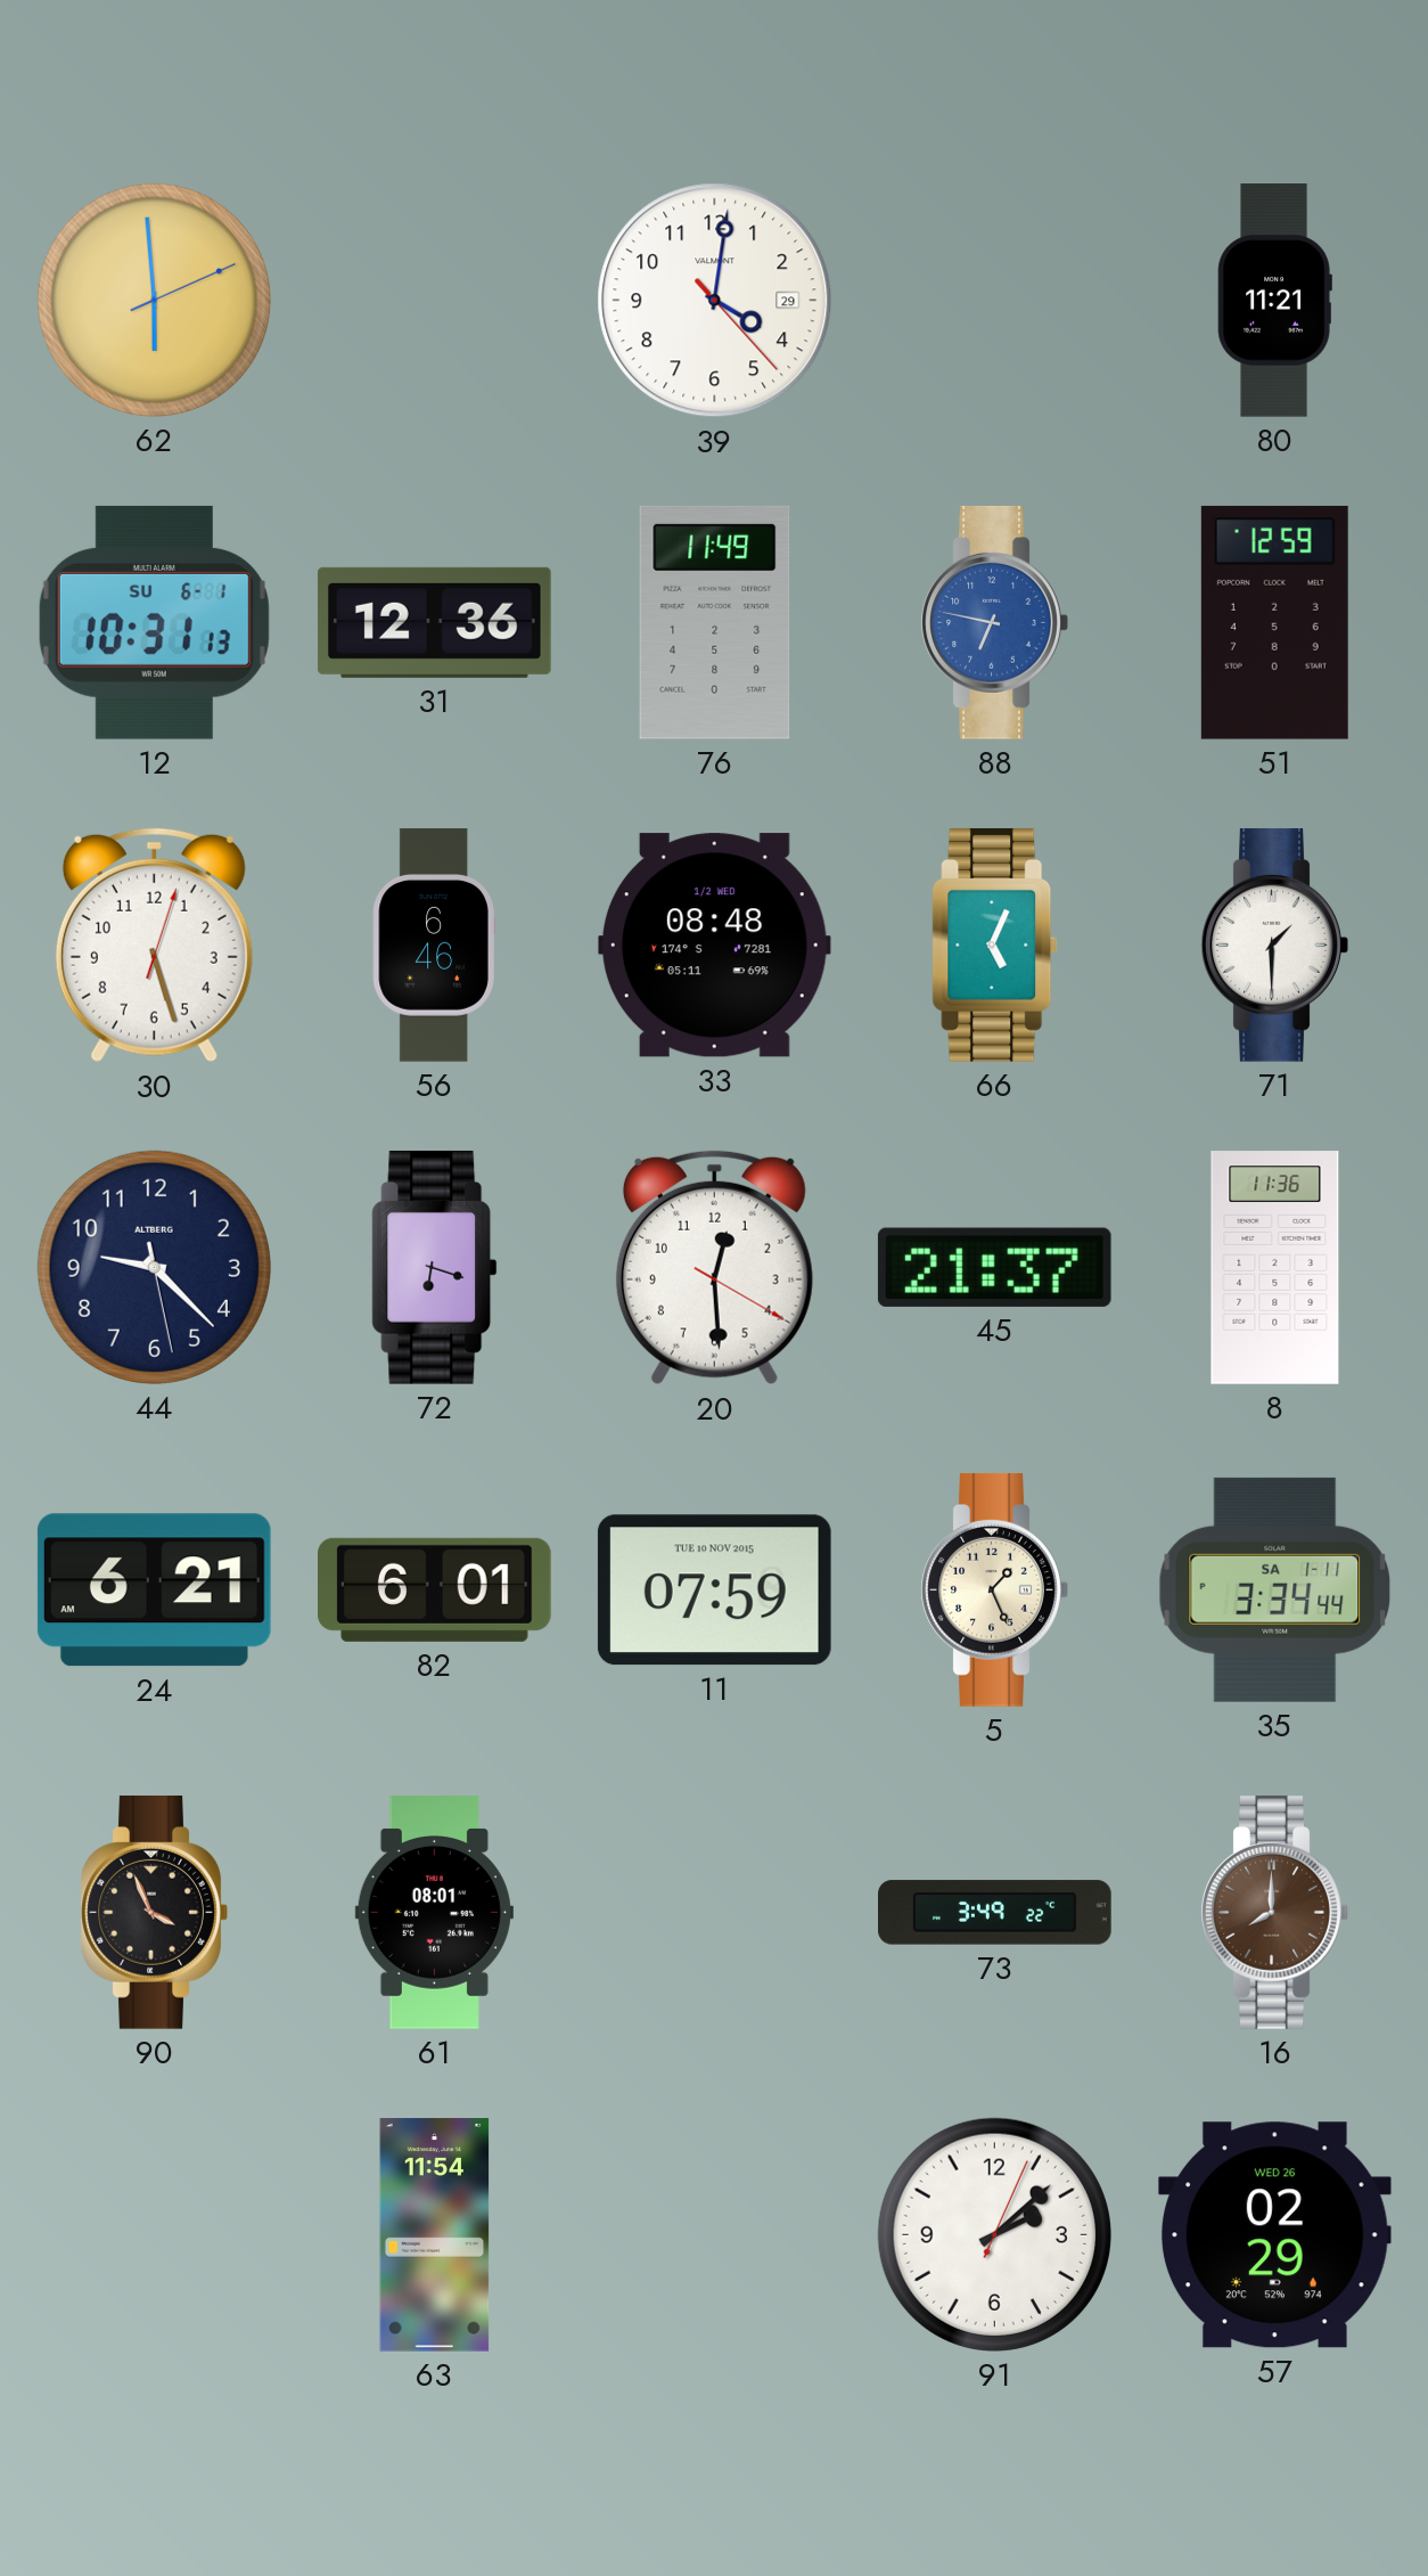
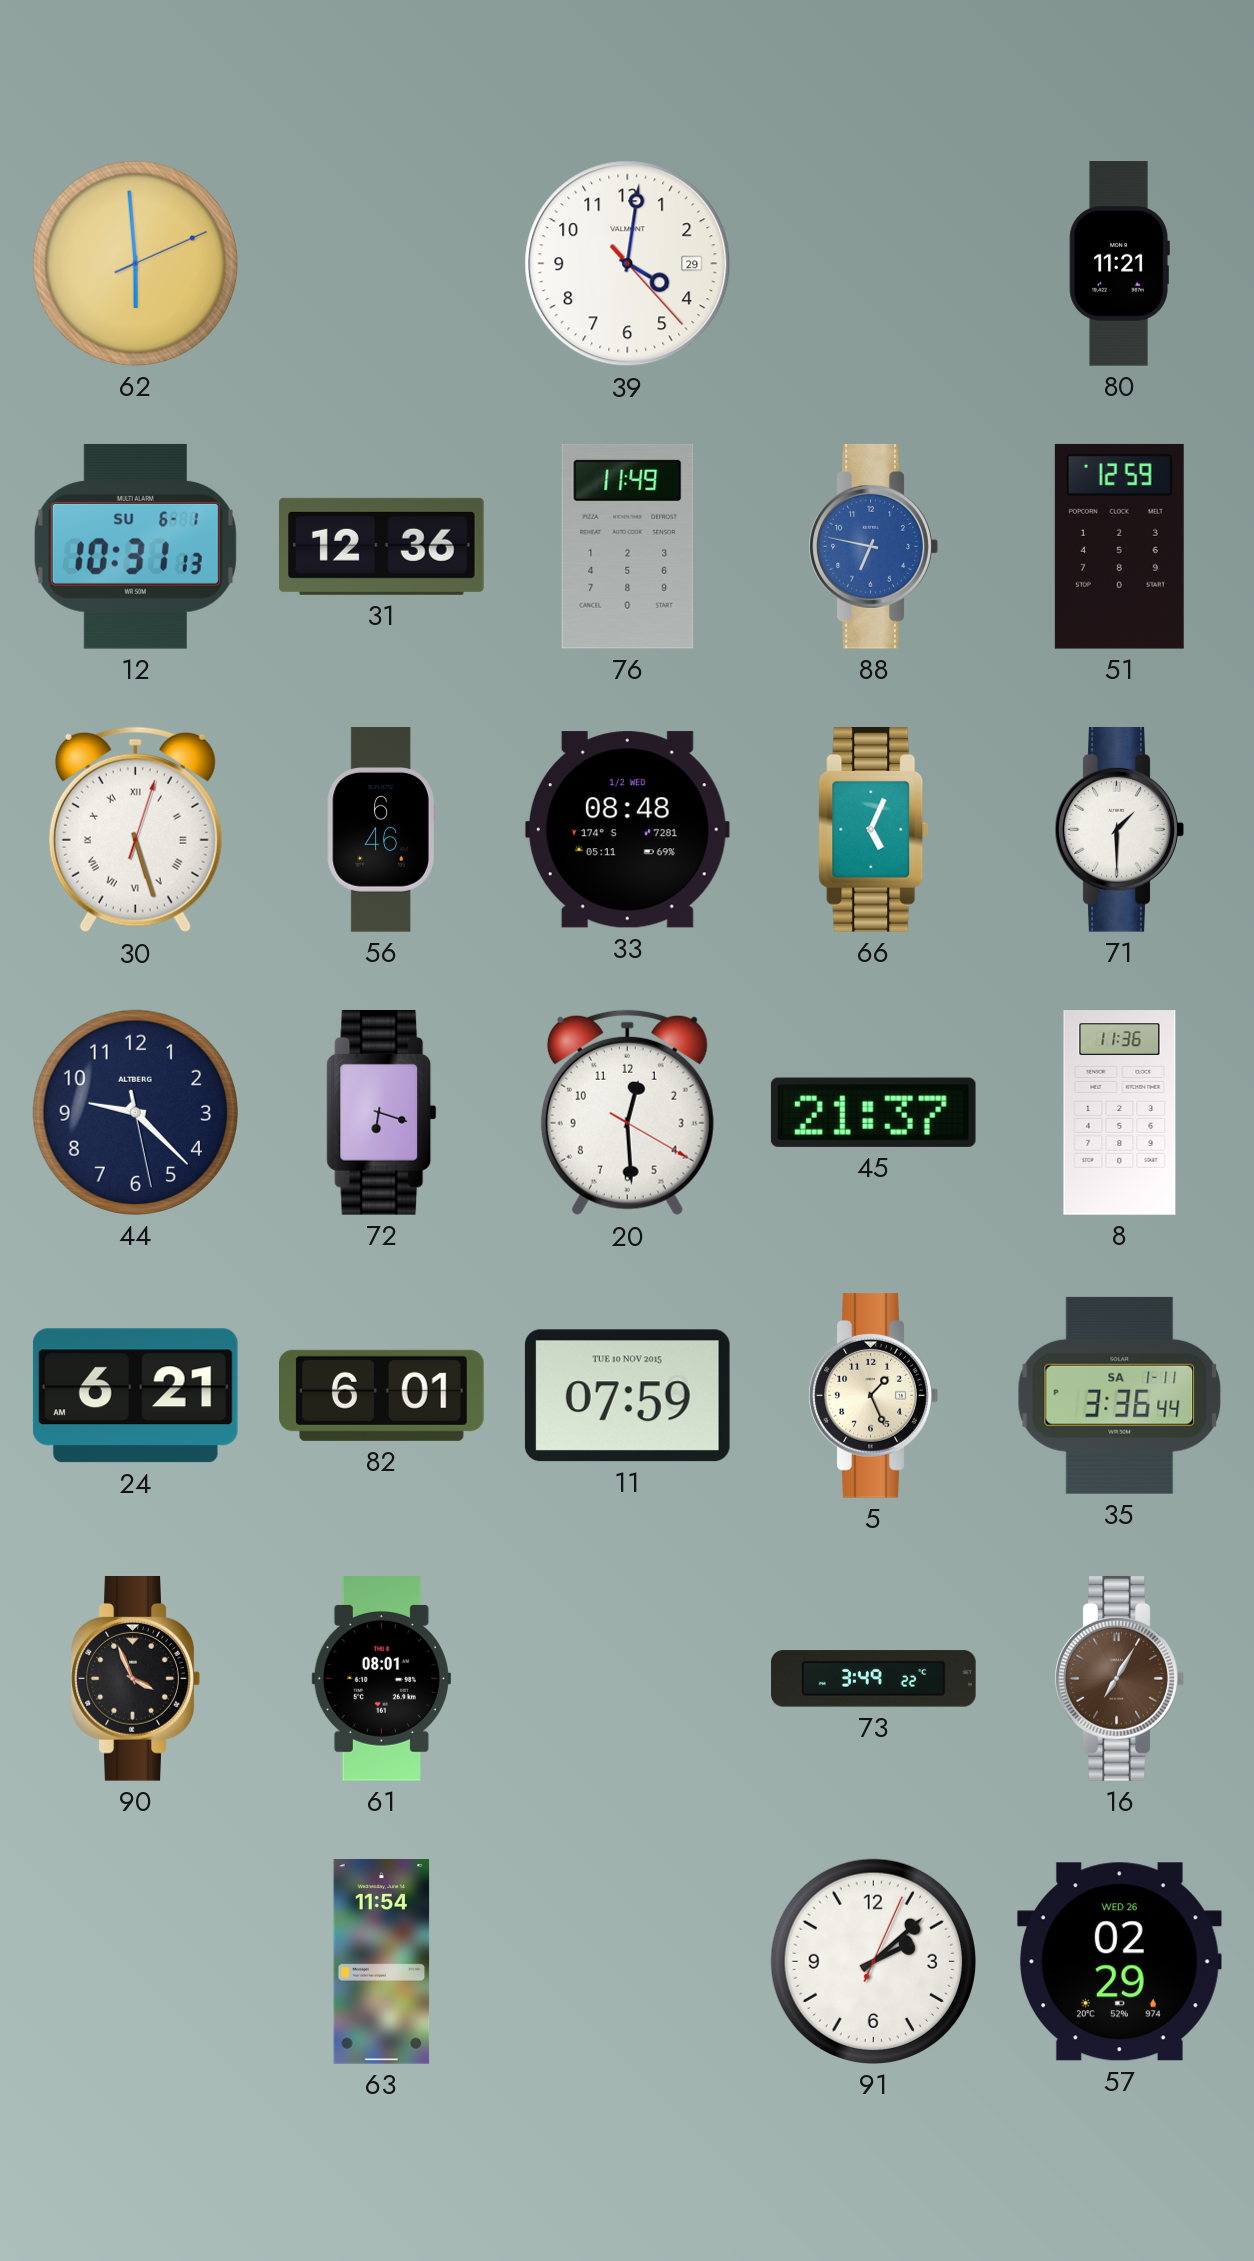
30 numerals: Arabic -> Roman (135, 830)
35: 3:34 -> 3:36 (1120, 1395)
16: 8:00 -> 7:05 (1119, 1679)
